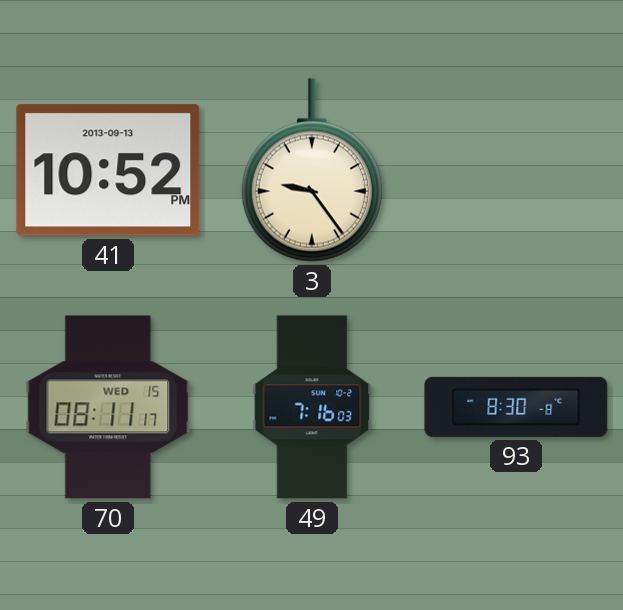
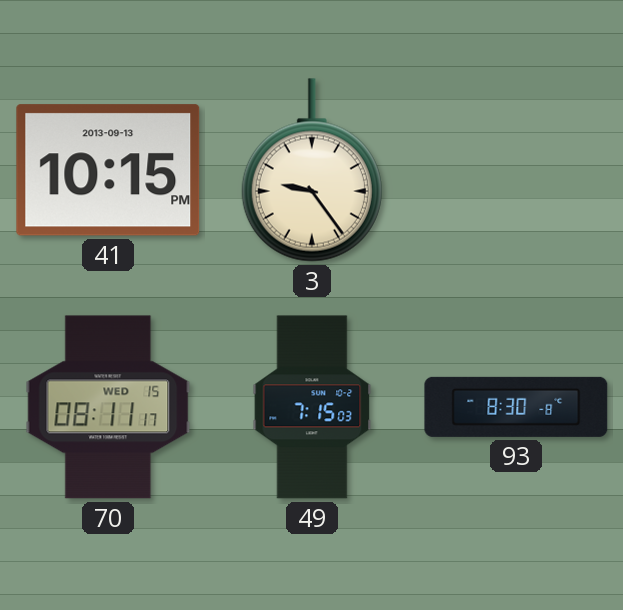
41: 10:52 -> 10:15 (108, 170)
49: 7:16 -> 7:15 (312, 407)
